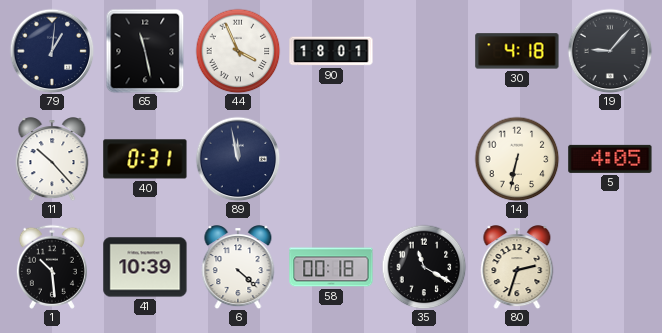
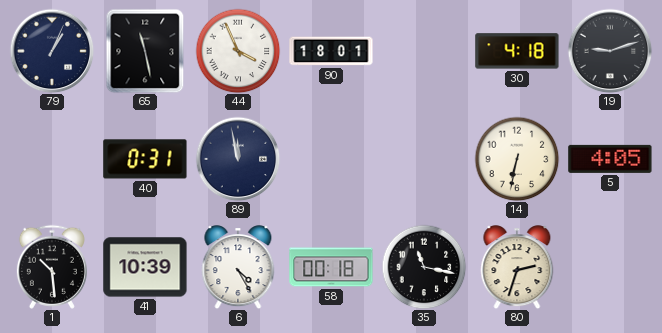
79: 1:01 -> 1:04 (52, 51)
19: 9:07 -> 9:12 (610, 51)
11: 10:23 -> none (52, 159)
6: 4:22 -> 4:25 (238, 267)
35: 11:20 -> 11:17 (424, 267)
